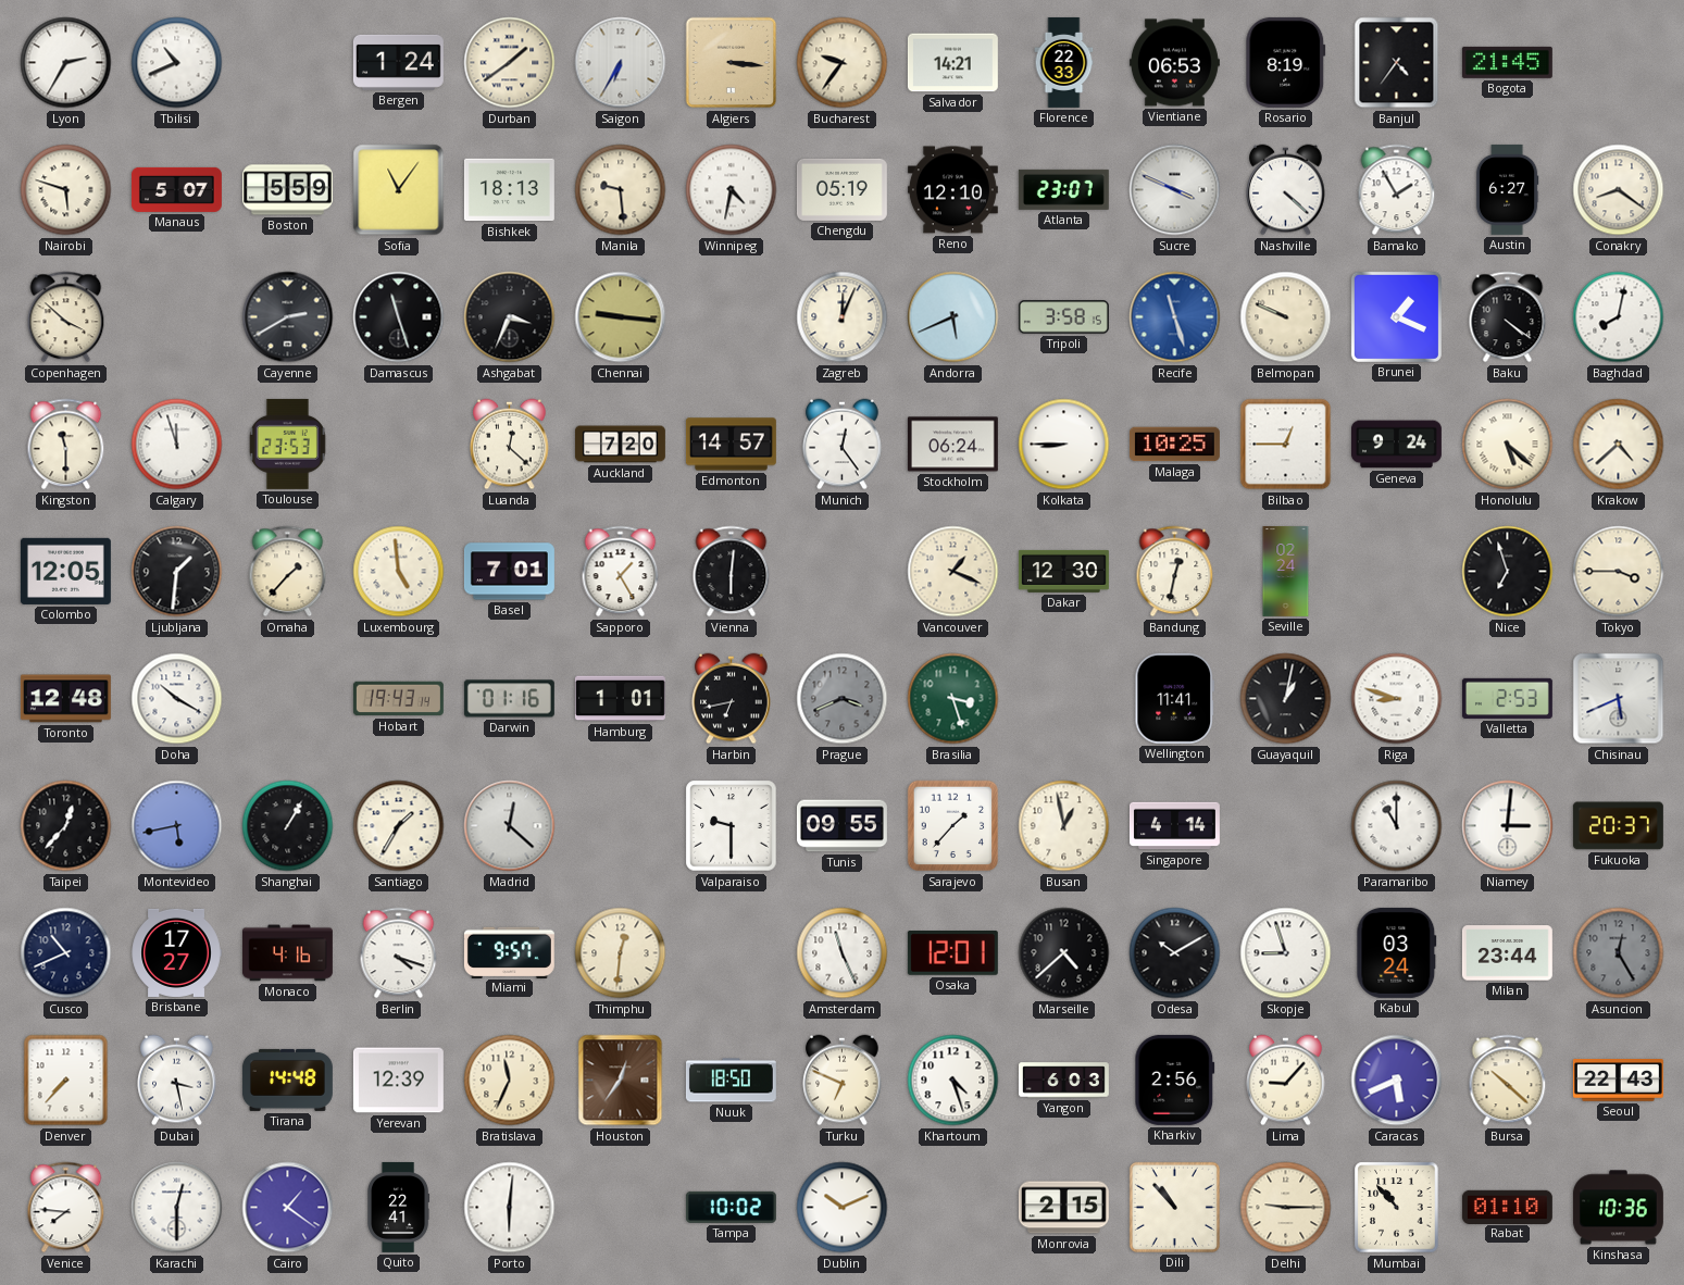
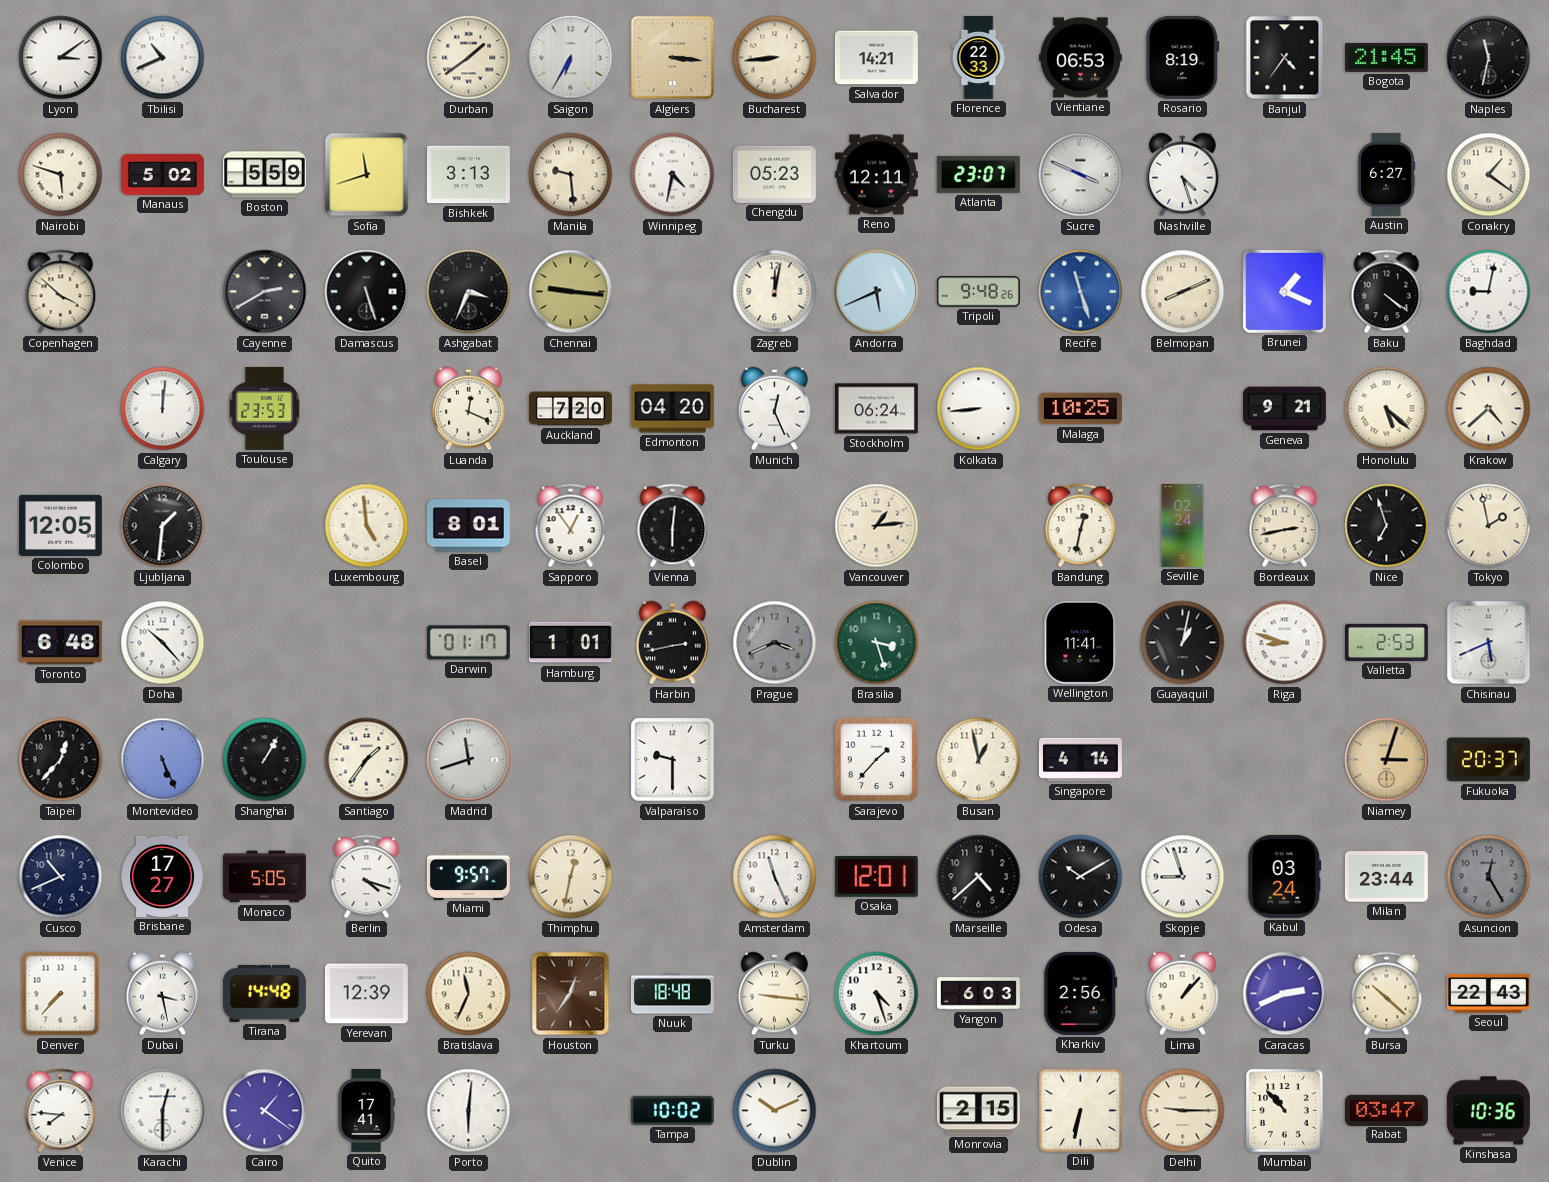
Lyon: 2:35 -> 3:09 (61, 58)
Bergen: 1:24 -> none (398, 62)
Bucharest: 9:36 -> 8:44 (775, 58)
Naples: none -> 11:32 (1489, 58)
Manaus: 5:07 -> 5:02 (162, 174)
Sofia: 11:06 -> 11:42 (367, 175)
Bishkek: 18:13 -> 3:13 (468, 175)
Chengdu: 05:19 -> 05:23 (774, 174)
Reno: 12:10 -> 12:11 (876, 175)
Nashville: 4:22 -> 4:27 (1183, 175)
Bamako: 1:55 -> none (1397, 190)
Conakry: 8:21 -> 1:21 (1489, 175)
Damascus: 11:27 -> 5:27 (367, 292)
Zagreb: 12:04 -> 12:02 (775, 292)
Tripoli: 3:58 -> 9:48 (978, 292)
Belmopan: 9:49 -> 8:11 (1183, 292)
Baghdad: 8:02 -> 9:02 (1489, 292)
Kingston: 11:30 -> none (66, 445)
Calgary: 11:57 -> 12:01 (163, 409)
Luanda: 12:22 -> 12:19 (469, 409)
Edmonton: 14:57 -> 04:20 (672, 409)
Munich: 12:24 -> 12:26 (775, 409)
Kolkata: 8:45 -> 8:44 (979, 409)
Bilbao: 12:45 -> none (1286, 445)
Geneva: 9:24 -> 9:21 (1284, 409)
Omaha: 1:37 -> none (288, 572)
Basel: 7:01 -> 8:01 (468, 526)
Sapporo: 1:25 -> 12:54 (571, 526)
Vancouver: 1:19 -> 1:14 (877, 526)
Dakar: 12:30 -> none (1063, 571)
Bordeaux: none -> 2:43 (1285, 526)
Tokyo: 3:45 -> 1:58 (1489, 526)
Toronto: 12:48 -> 6:48 (60, 643)
Doha: 10:20 -> 10:23 (163, 643)
Hobart: 19:43 -> none (398, 699)
Darwin: 01:16 -> 01:17 (468, 643)
Harbin: 6:43 -> 2:43 (673, 643)
Montevideo: 5:43 -> 5:26 (163, 760)
Santiago: 1:35 -> 1:36 (367, 760)
Madrid: 12:22 -> 11:42 (469, 760)
Tunis: 09:55 -> none (841, 826)
Paramaribo: 11:00 -> none (1397, 826)
Niamey: 3:01 -> 3:03 (1387, 760)
Niamey dial: white -> champagne (1387, 760)
Monaco: 4:16 -> 5:05 (264, 877)
Thimphu: 12:31 -> 12:32 (571, 877)
Nuuk: 18:50 -> 18:48 (672, 994)
Turku: 6:49 -> 9:16 (775, 994)
Lima: 9:07 -> 1:07 (1183, 994)
Caracas: 5:41 -> 2:41 (1285, 994)
Quito: 22:41 -> 17:41 (367, 1110)
Dili: 10:53 -> 6:32 (1080, 1110)
Rabat: 01:10 -> 03:47 (1386, 1110)
